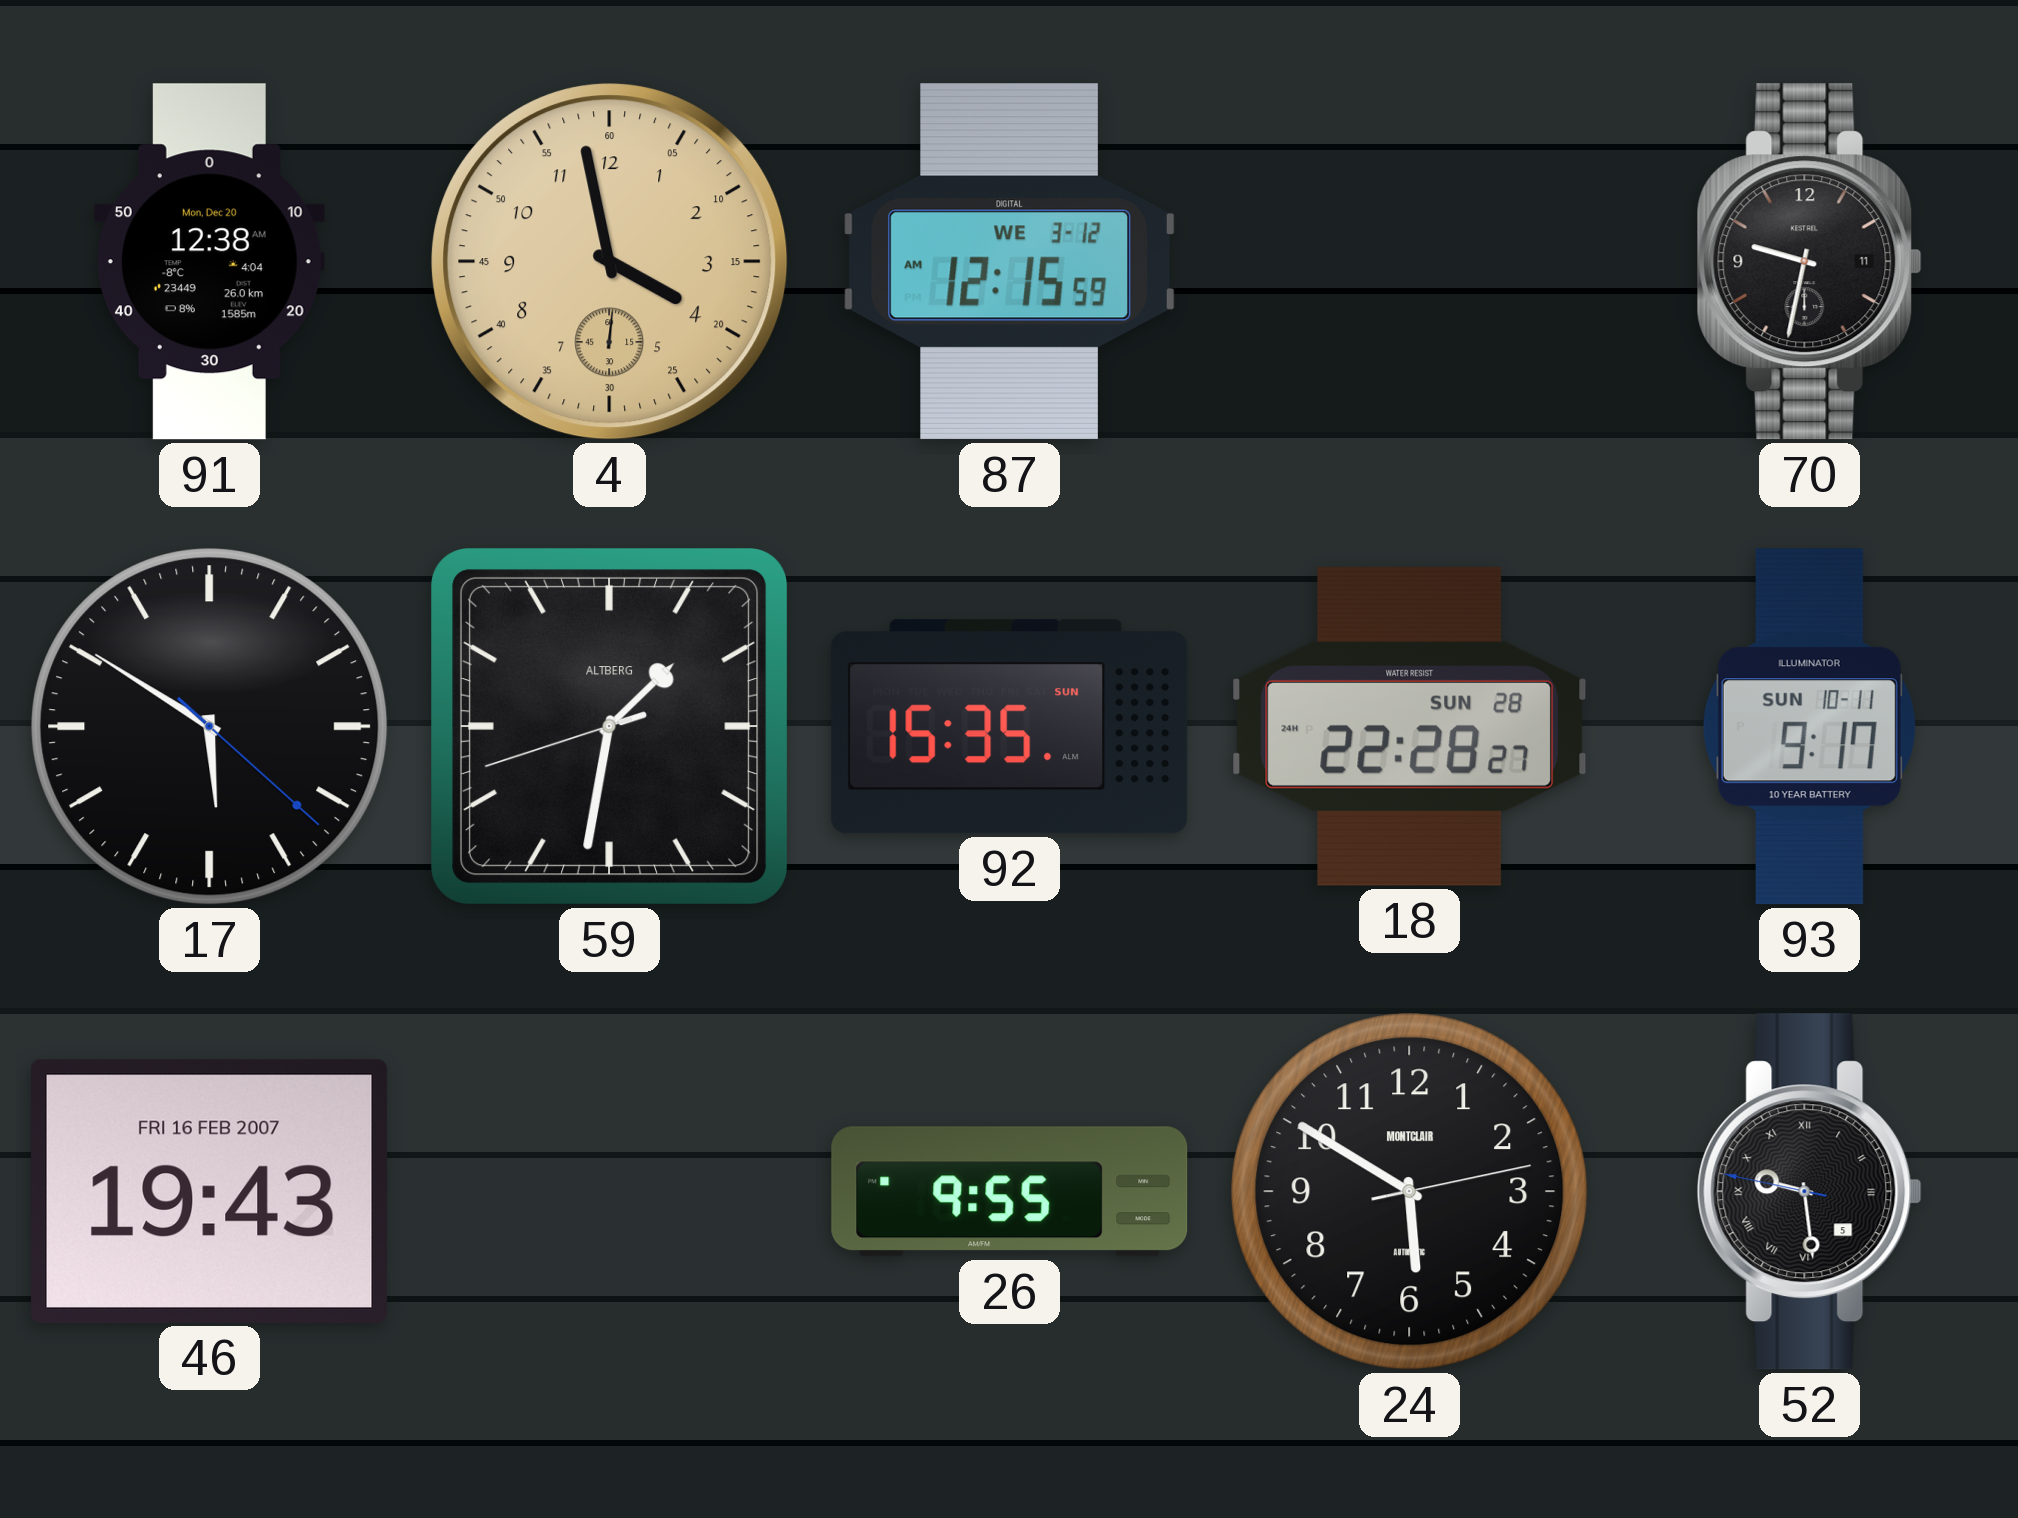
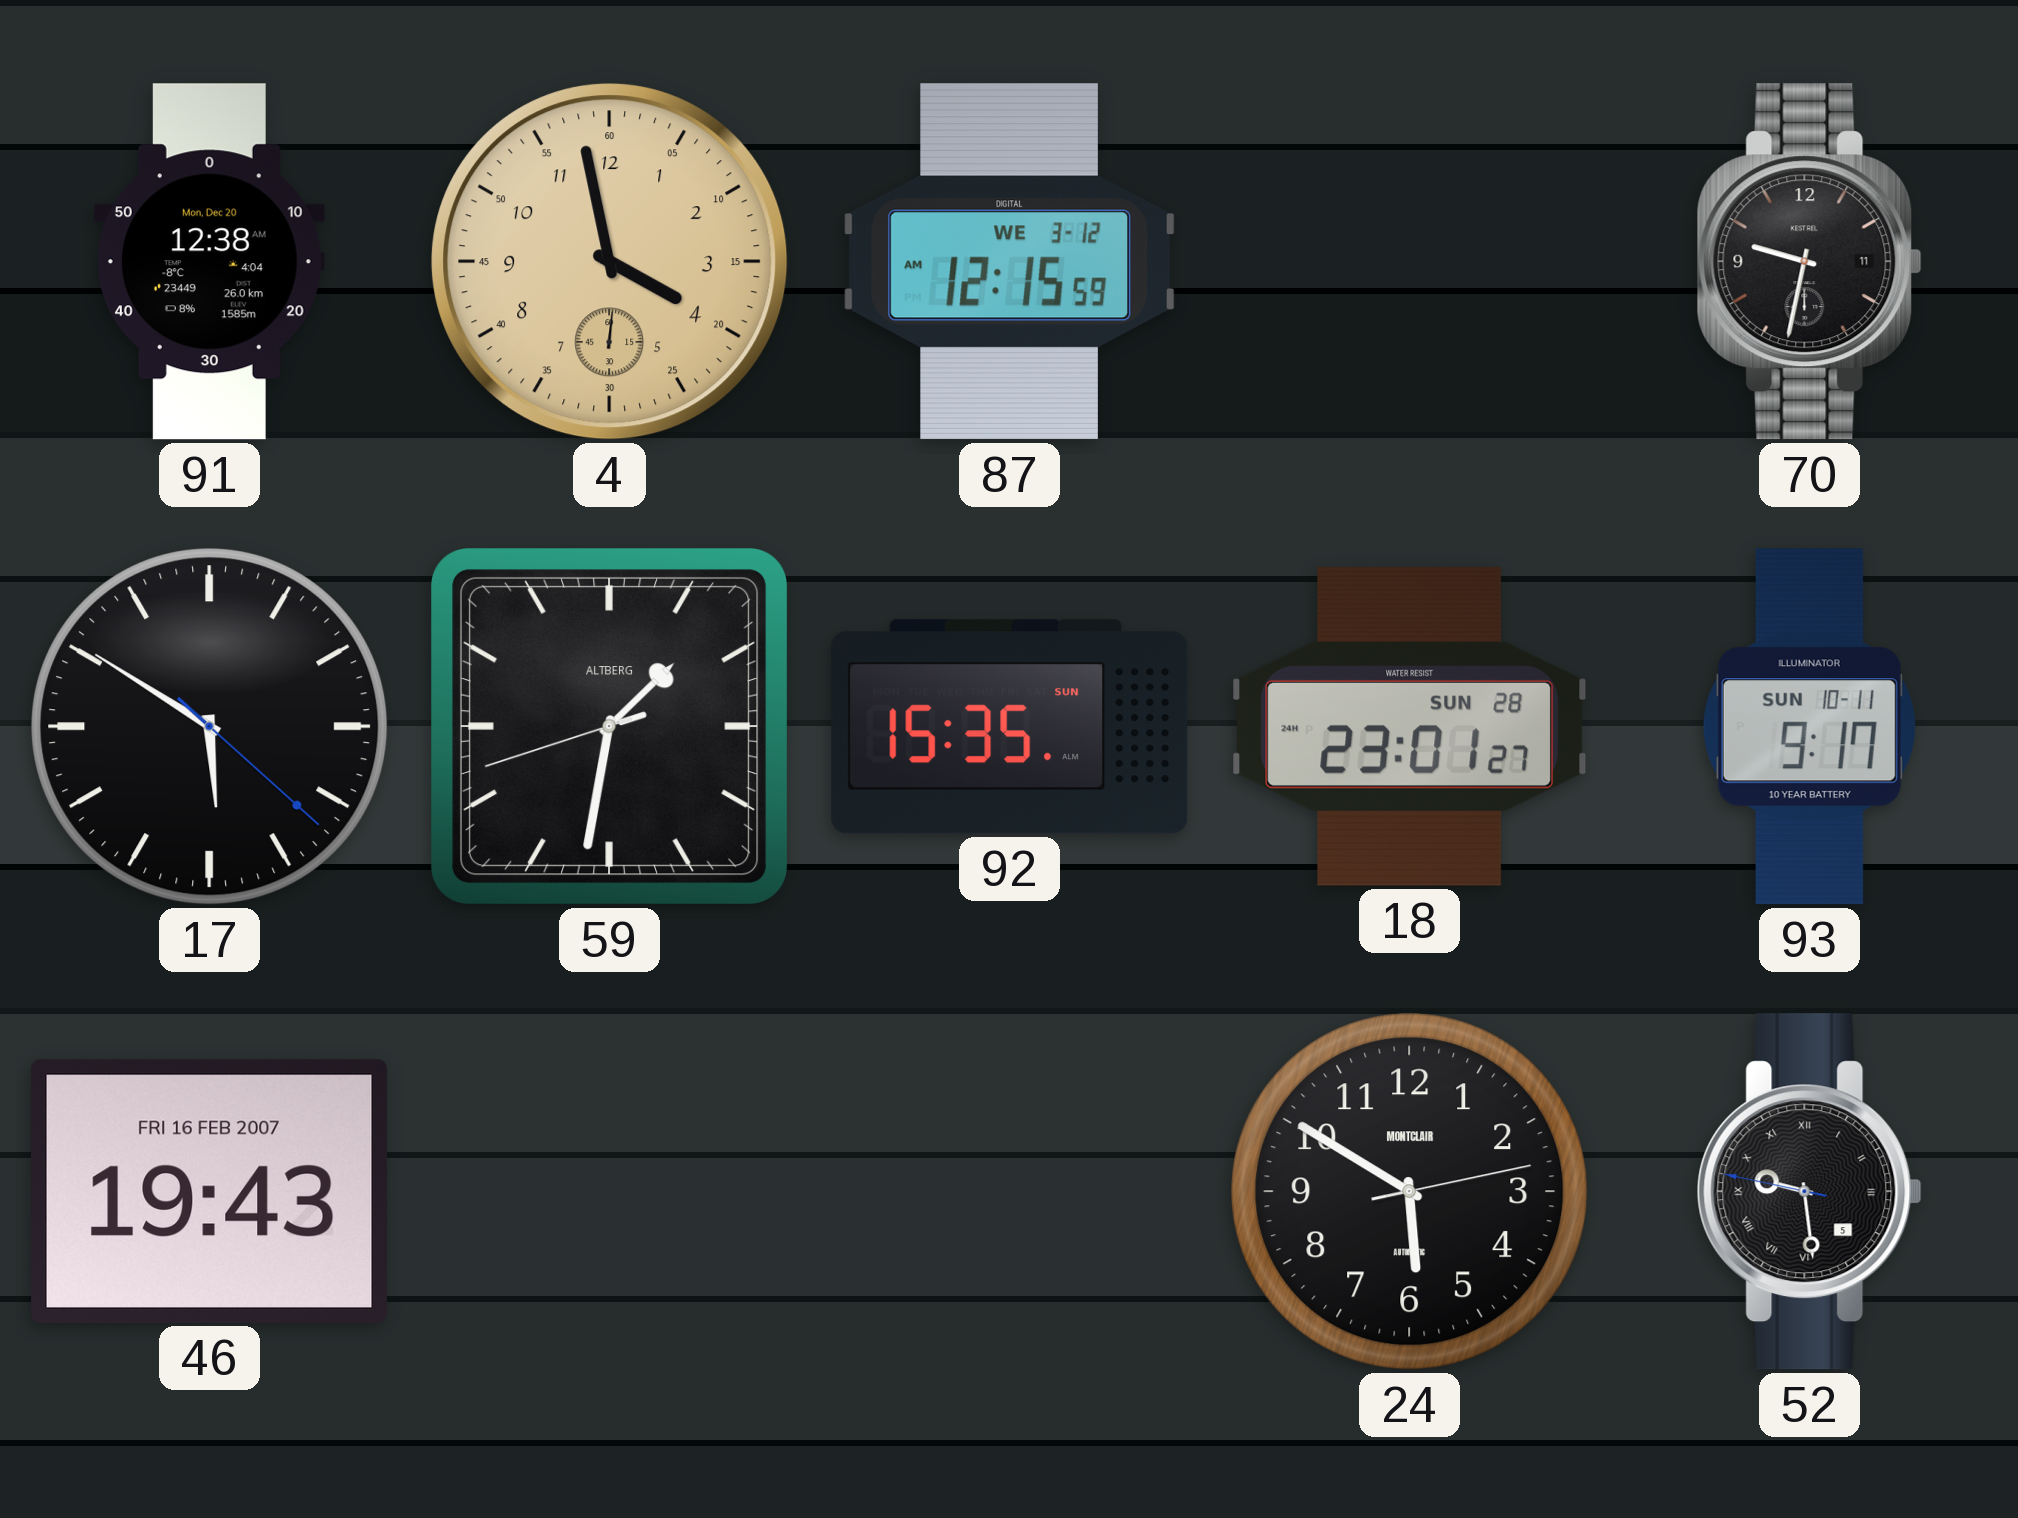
18: 22:28 -> 23:01 (1410, 726)
26: 9:55 -> none (1010, 1192)
